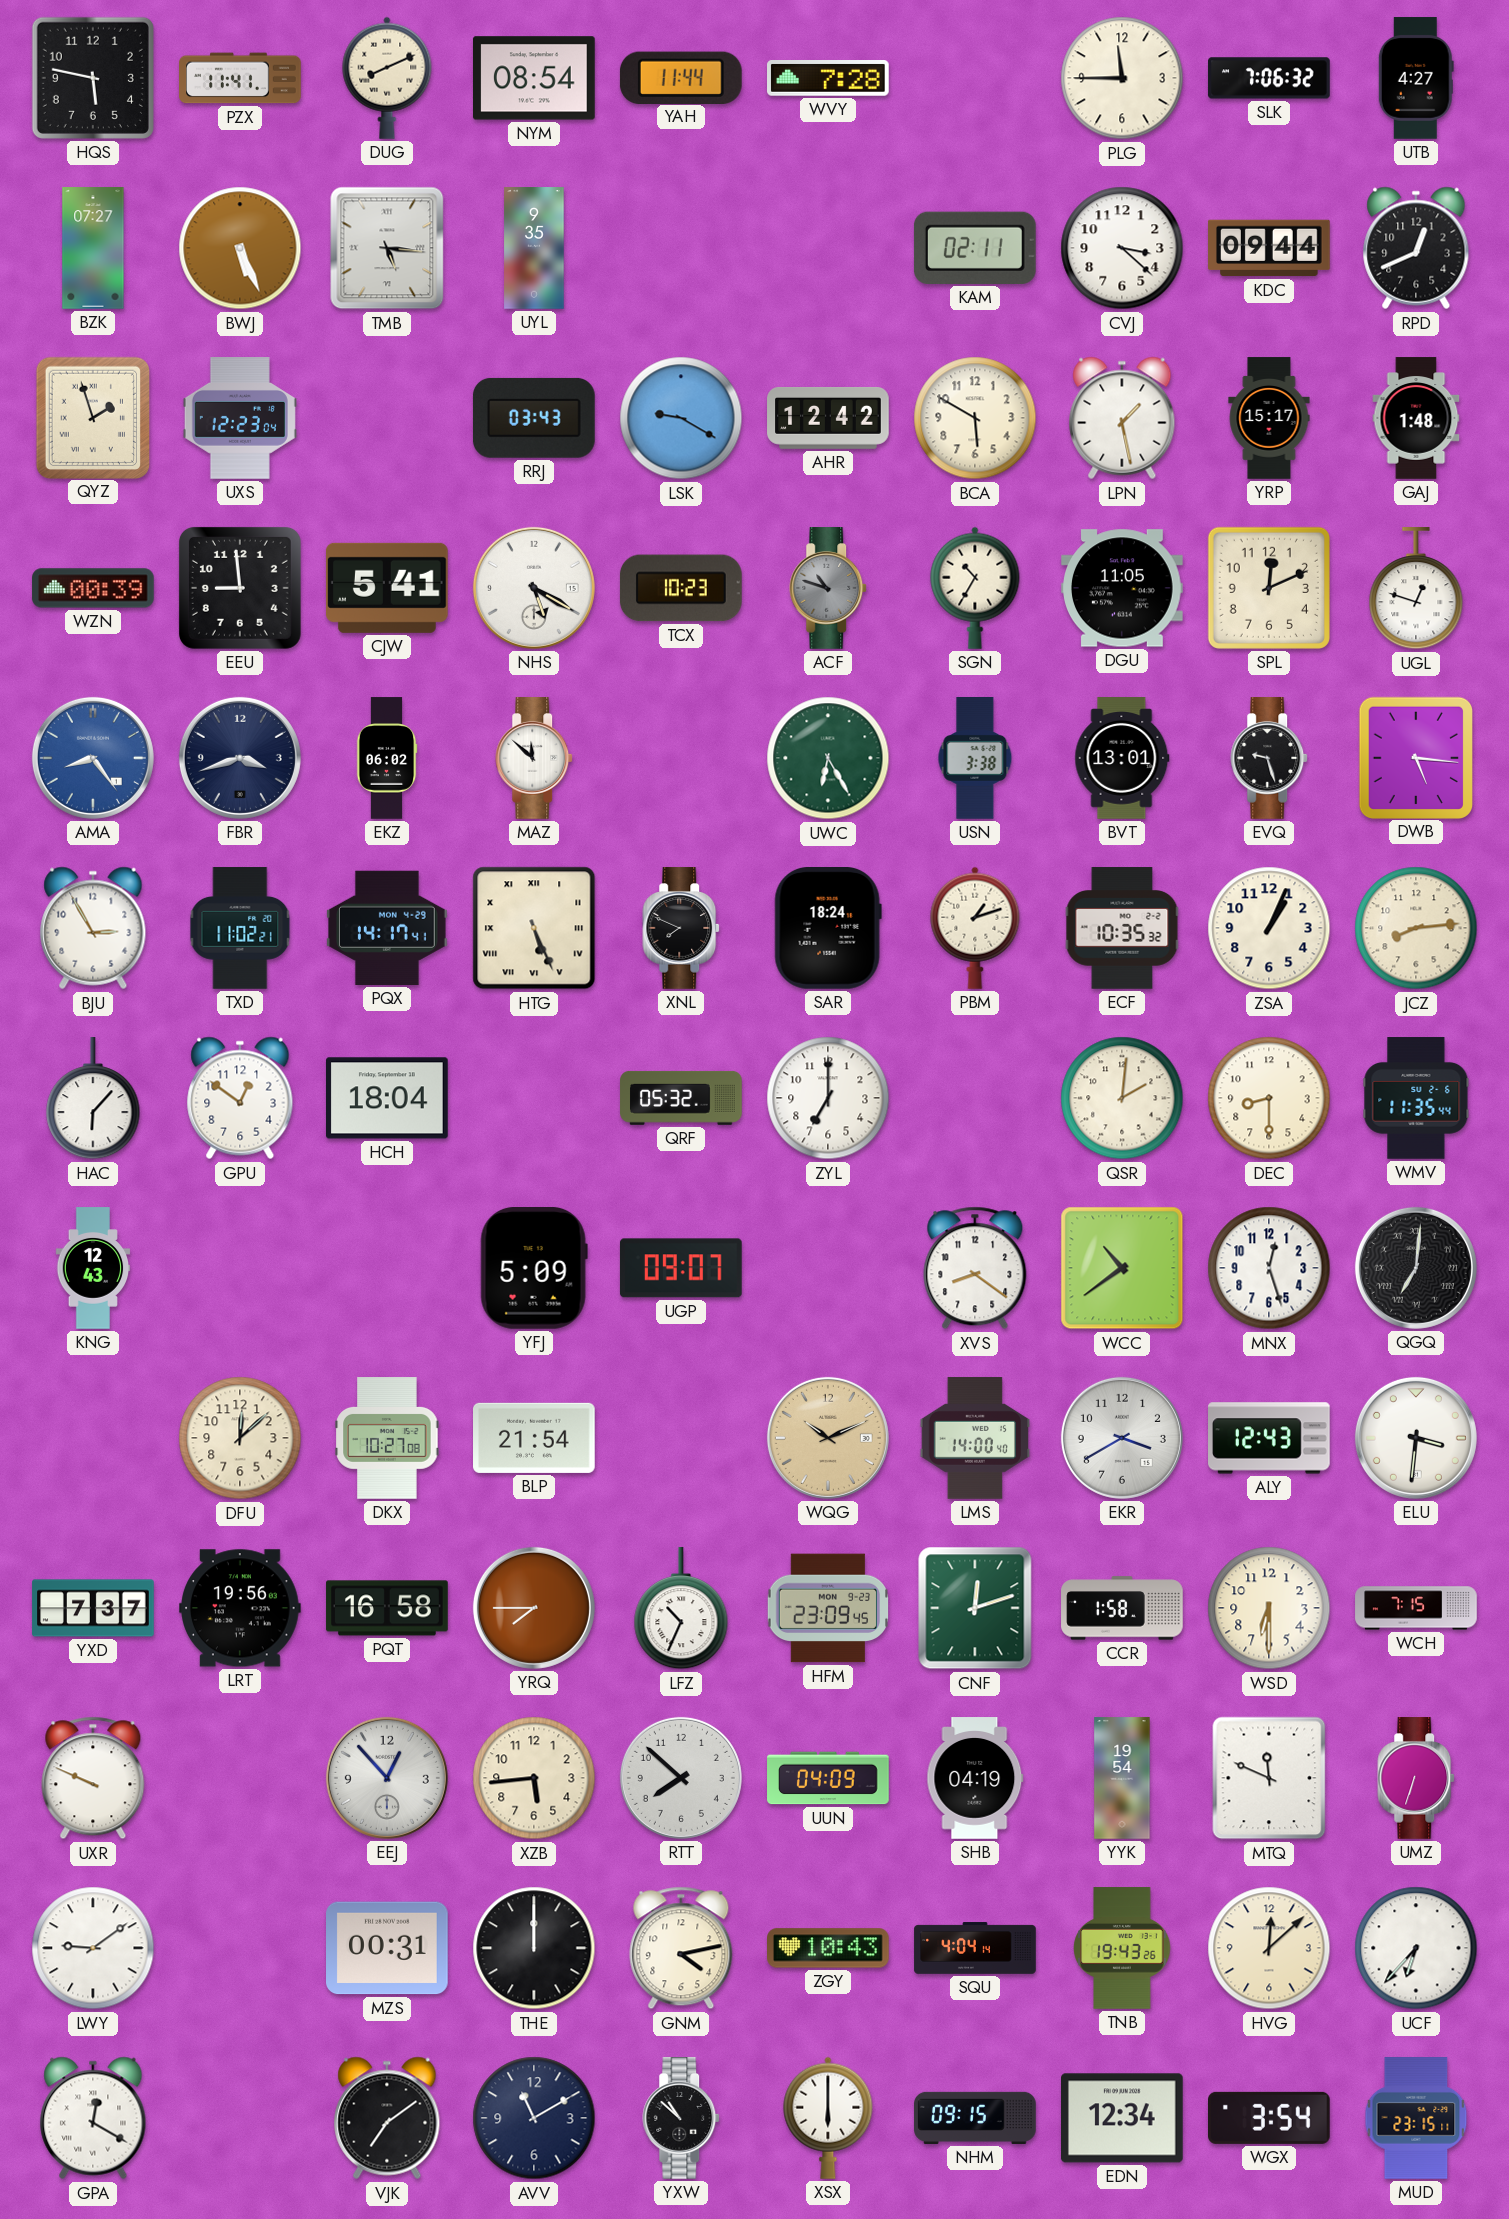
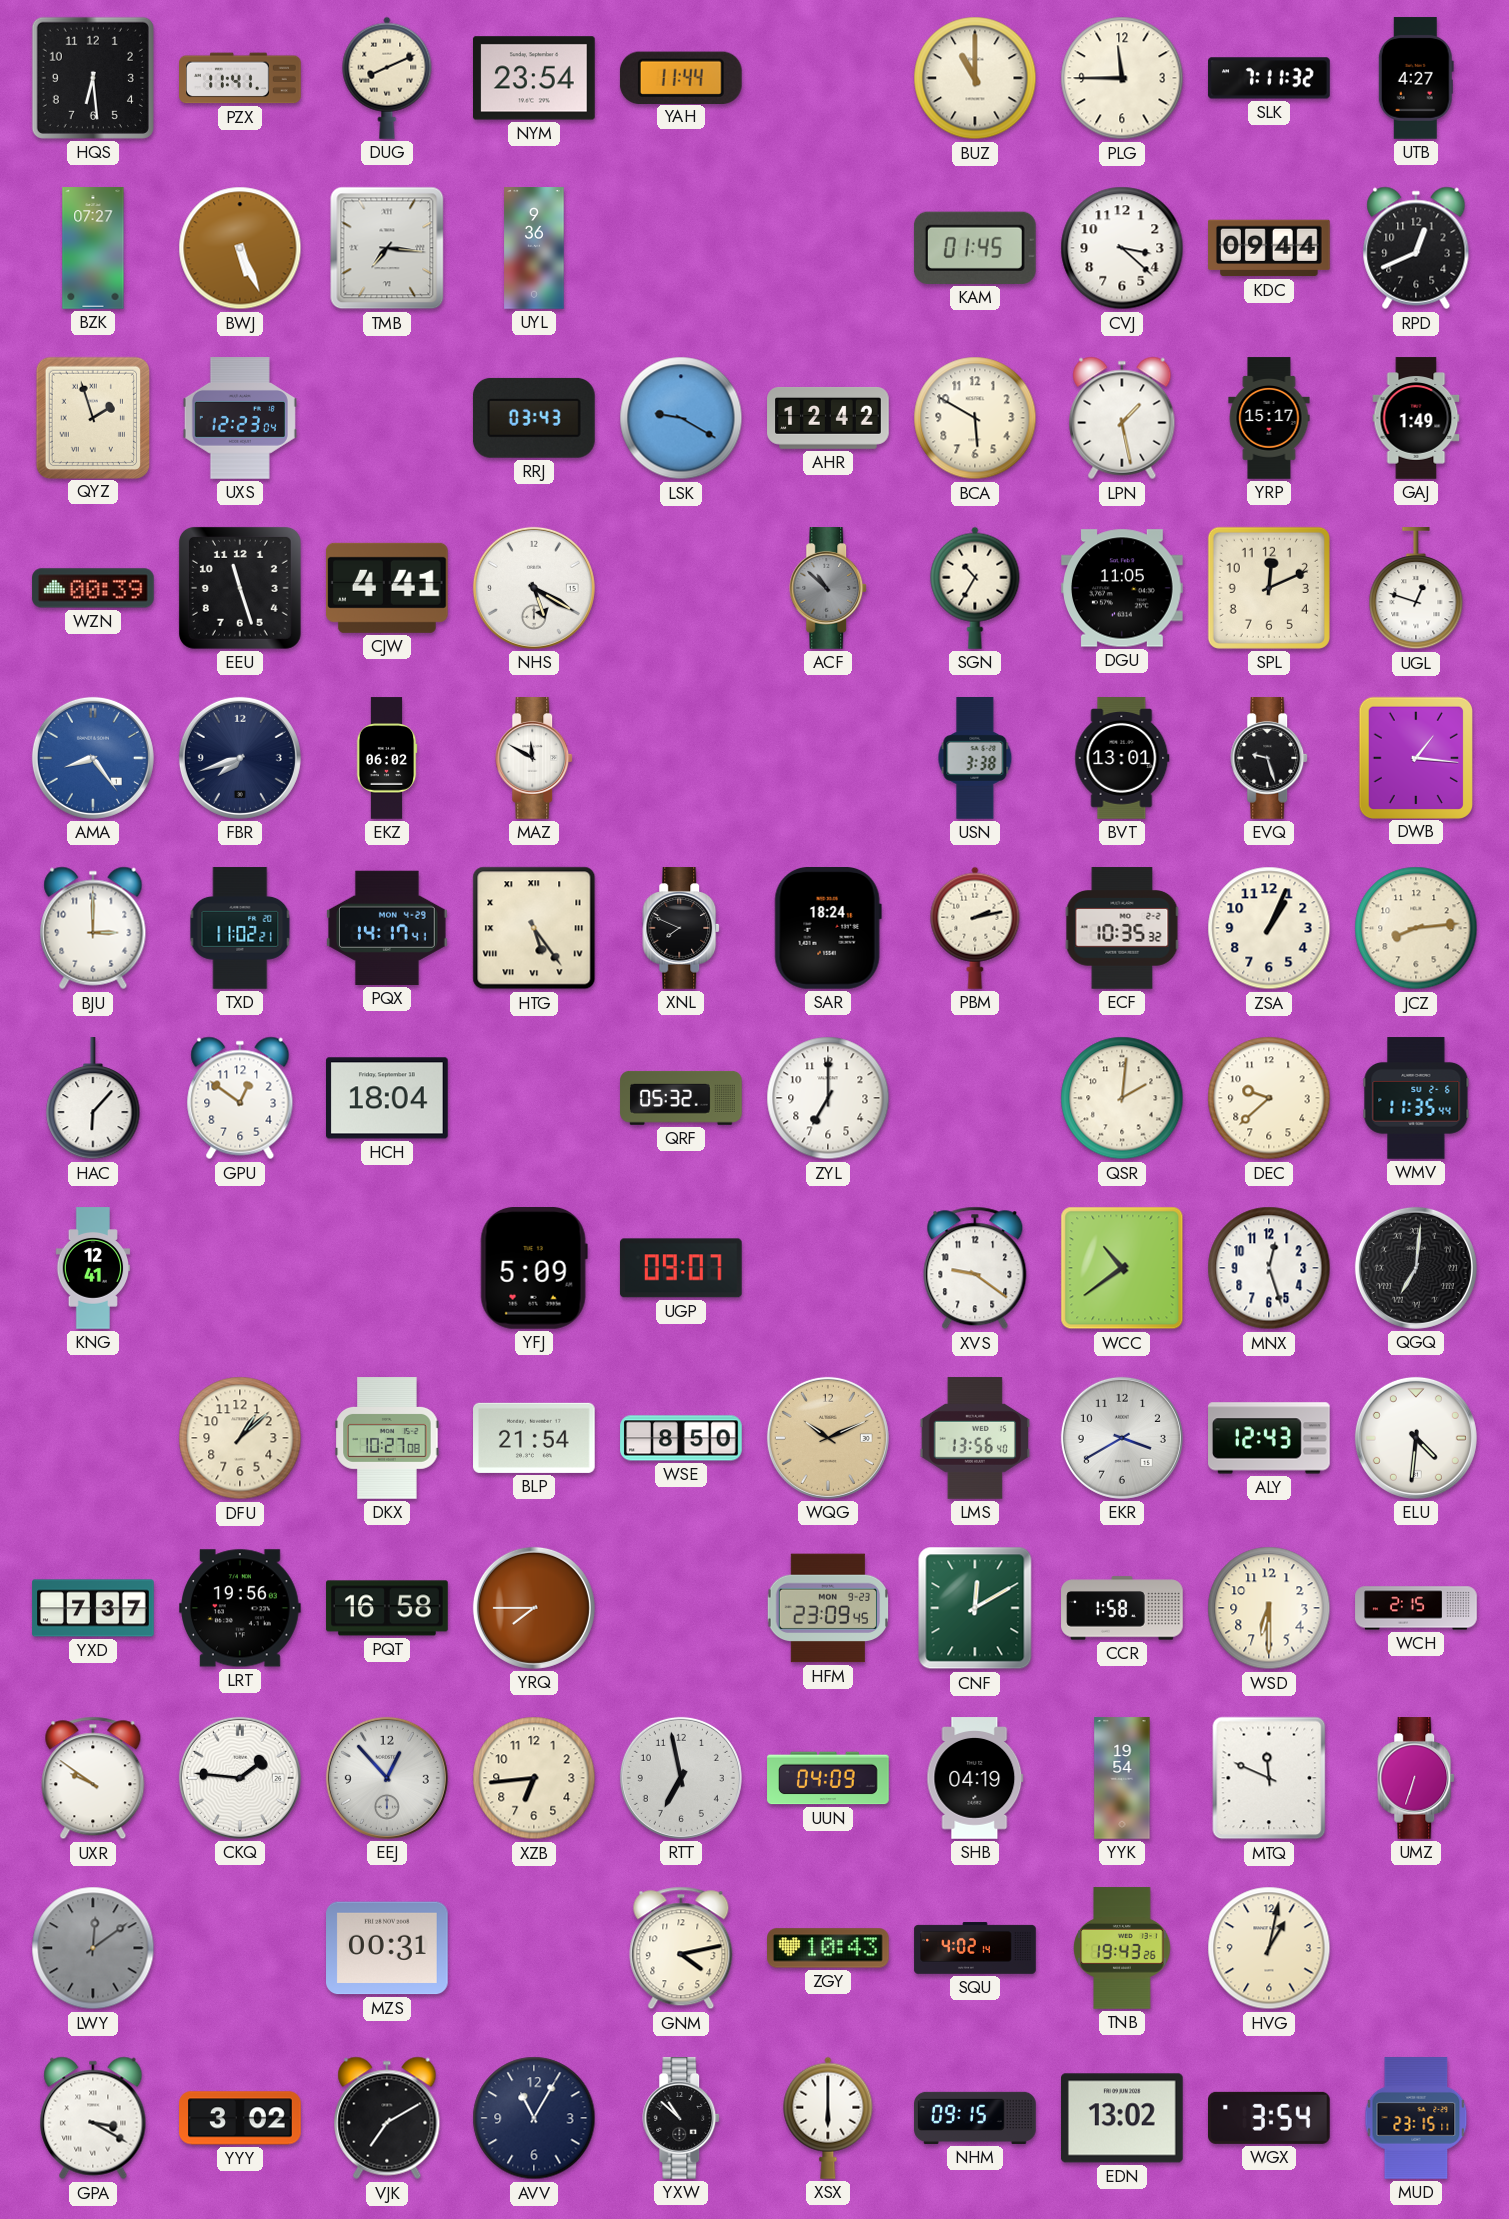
HQS: 5:47 -> 6:29 (93, 78)
NYM: 08:54 -> 23:54 (535, 78)
WVY: 7:28 -> none (829, 79)
BUZ: none -> 11:00 (975, 78)
SLK: 7:06 -> 7:11 (1269, 78)
TMB: 5:16 -> 7:16 (387, 248)
UYL: 9:35 -> 9:36 (534, 248)
KAM: 02:11 -> 01:45 (975, 248)
GAJ: 1:48 -> 1:49 (1416, 418)
EEU: 8:59 -> 11:27 (240, 588)
CJW: 5:41 -> 4:41 (387, 588)
TCX: 10:23 -> none (681, 588)
ACF: 10:48 -> 10:52 (829, 588)
FBR: 3:42 -> 7:42 (240, 758)
MAZ: 11:52 -> 11:50 (535, 758)
UWC: 6:25 -> none (828, 758)
DWB: 5:16 -> 1:16 (1415, 757)
BJU: 2:55 -> 3:00 (93, 928)
HTG: 5:26 -> 5:24 (534, 928)
PBM: 1:12 -> 2:13 (975, 928)
DEC: 8:30 -> 9:38 (1269, 1098)
KNG: 12:43 -> 12:41 (93, 1268)
XVS: 8:21 -> 9:21 (975, 1268)
DFU: 12:08 -> 1:08 (240, 1438)
WSE: none -> 8:50 (681, 1438)
LMS: 14:00 -> 13:56 (974, 1438)
ELU: 3:31 -> 4:31 (1416, 1438)
LFZ: 10:34 -> none (681, 1609)
CNF: 12:12 -> 12:10 (975, 1608)
WCH: 7:15 -> 2:15 (1416, 1608)
UXR: 9:49 -> 9:51 (93, 1778)
CKQ: none -> 1:46 (240, 1778)
XZB: 5:44 -> 6:44 (534, 1778)
RTT: 7:52 -> 6:58 (681, 1778)
LWY: 9:09 -> 12:09 (93, 1948)
LWY dial: white -> grey (93, 1948)
THE: 12:00 -> none (534, 1948)
SQU: 4:04 -> 4:02 (975, 1948)
HVG: 12:08 -> 1:02 (1269, 1948)
UCF: 6:37 -> none (1416, 1948)
GPA: 12:20 -> 3:20 (93, 2118)
YYY: none -> 3:02 (240, 2118)
VJK: 7:09 -> 7:10 (387, 2118)
AVV: 11:10 -> 11:05 (534, 2118)
EDN: 12:34 -> 13:02 (1123, 2118)
